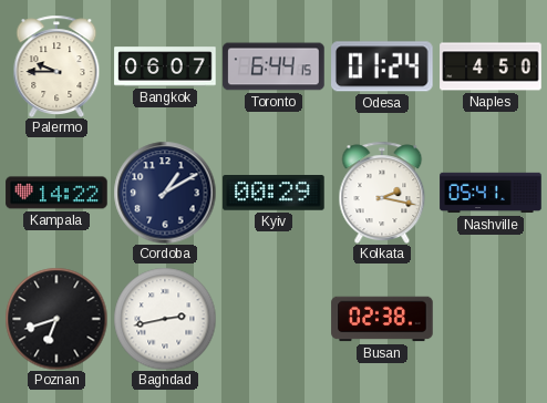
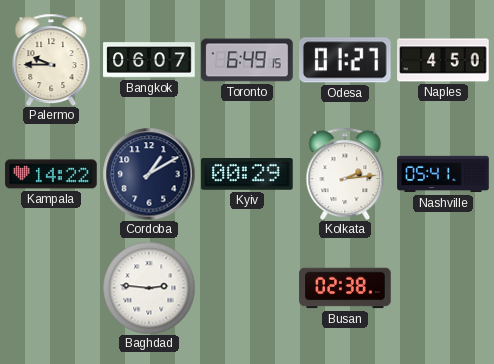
Toronto: 6:44 -> 6:49 (247, 60)
Odesa: 01:24 -> 01:27 (346, 60)
Kolkata: 2:17 -> 2:14 (345, 173)
Poznan: 6:42 -> none (56, 319)
Baghdad: 2:43 -> 2:46 (149, 288)
